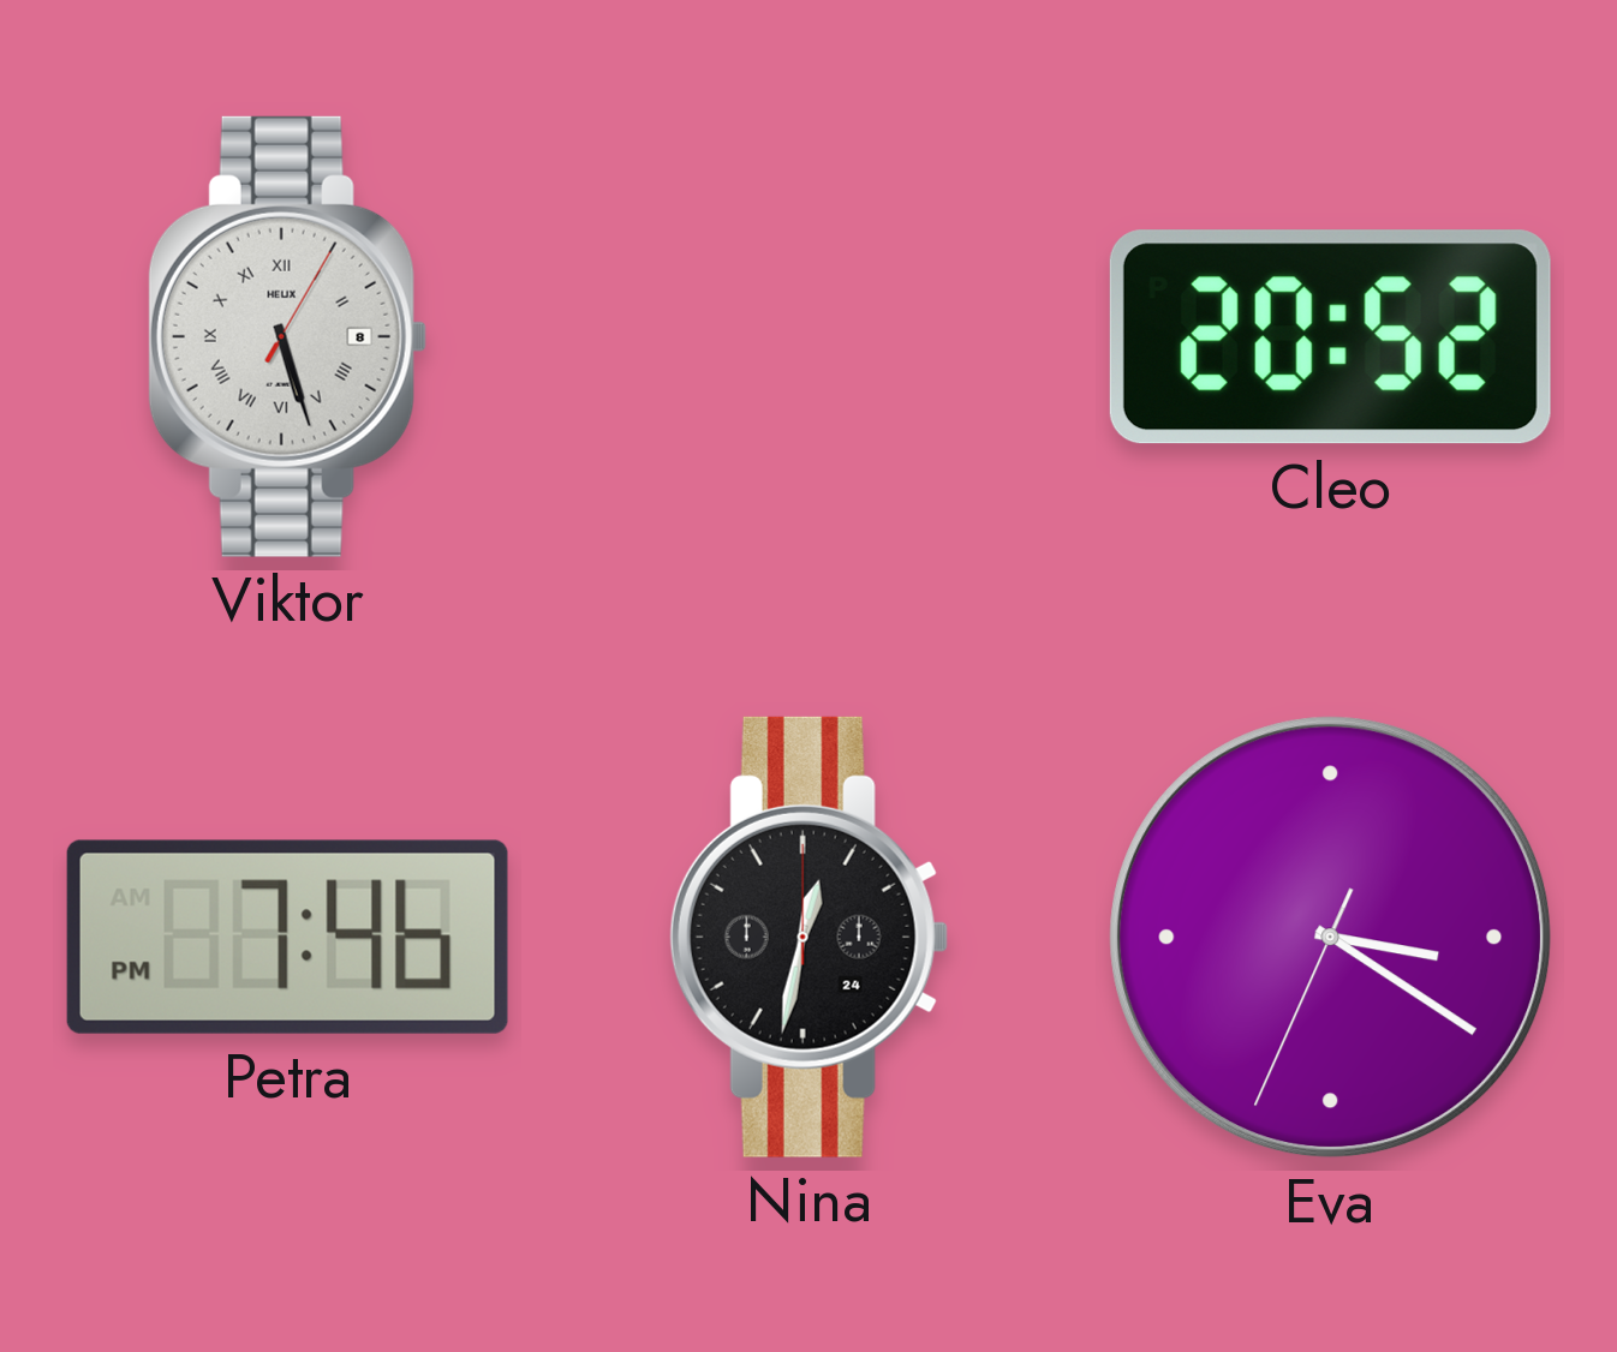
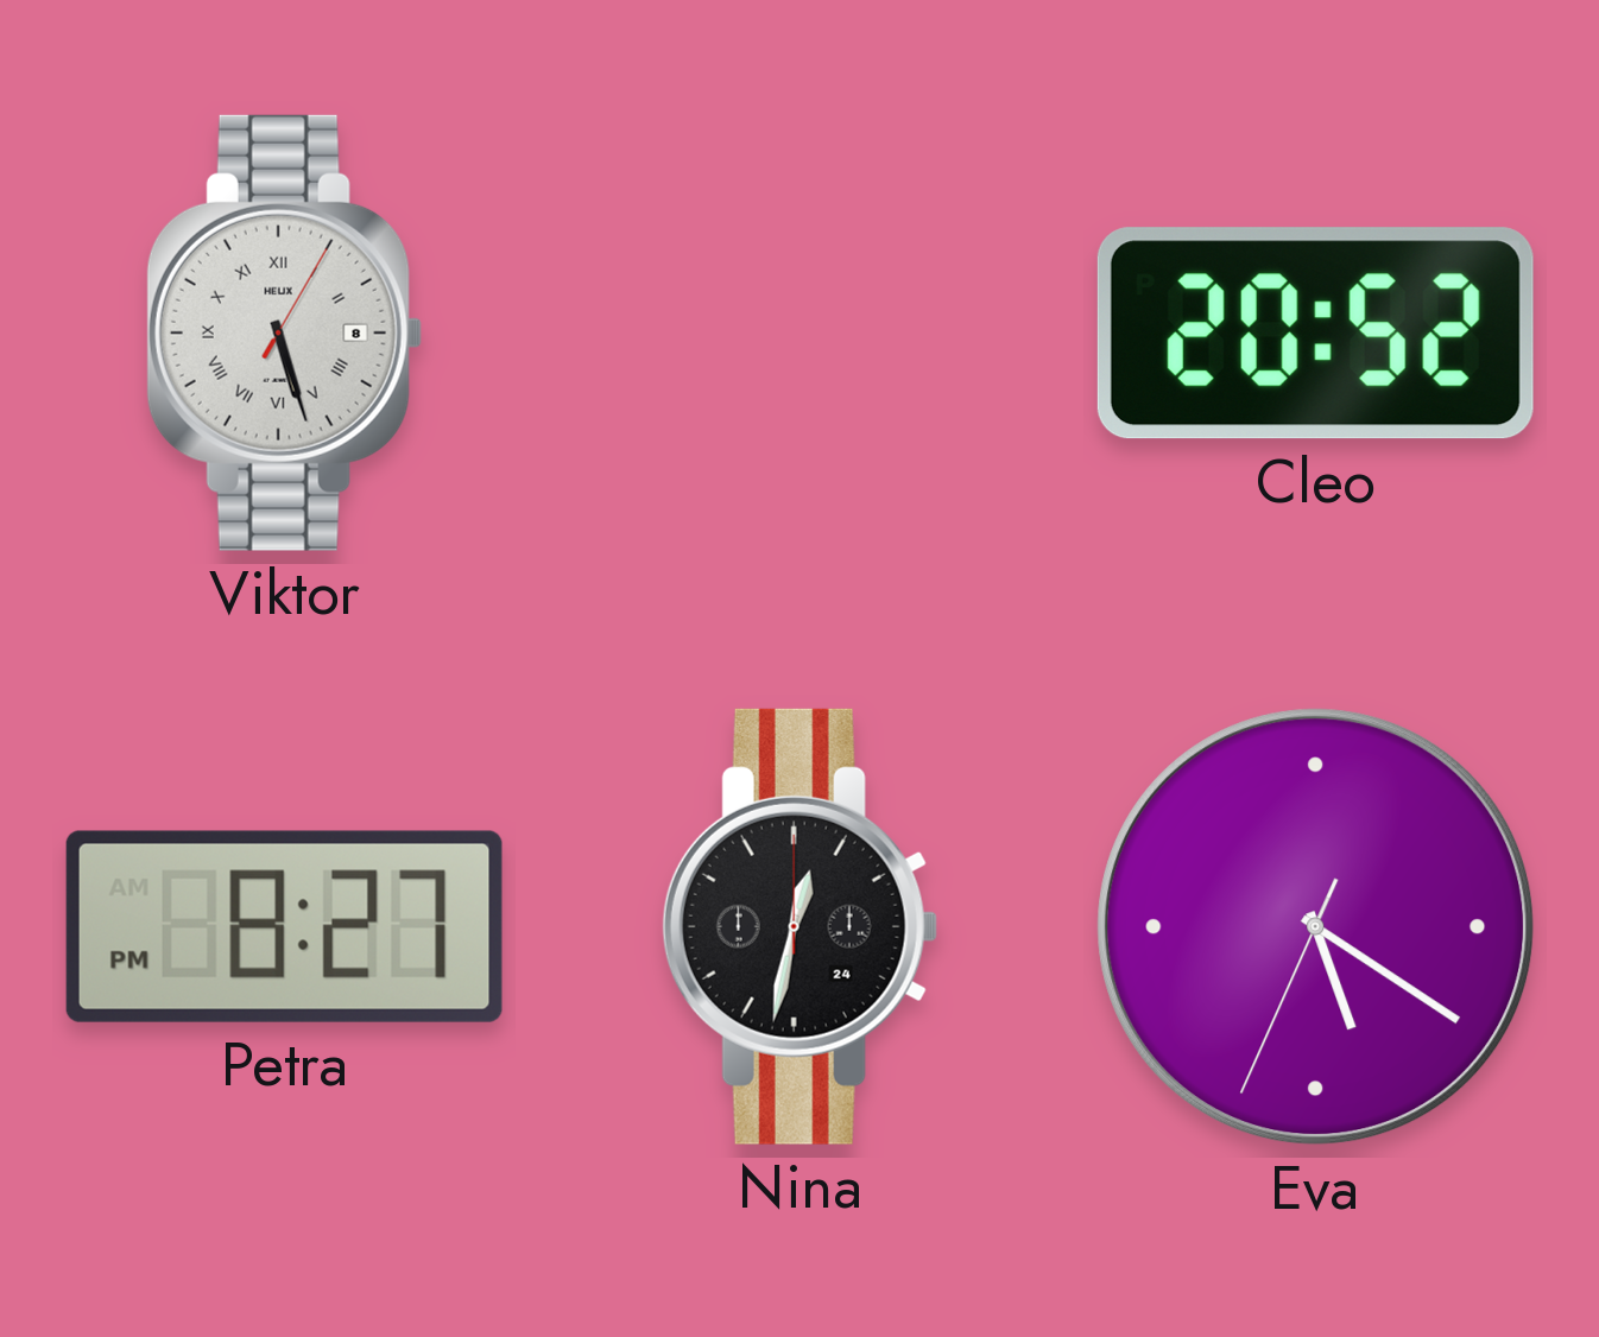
Petra: 7:46 -> 8:27 (284, 926)
Eva: 3:20 -> 5:20 (1316, 927)
